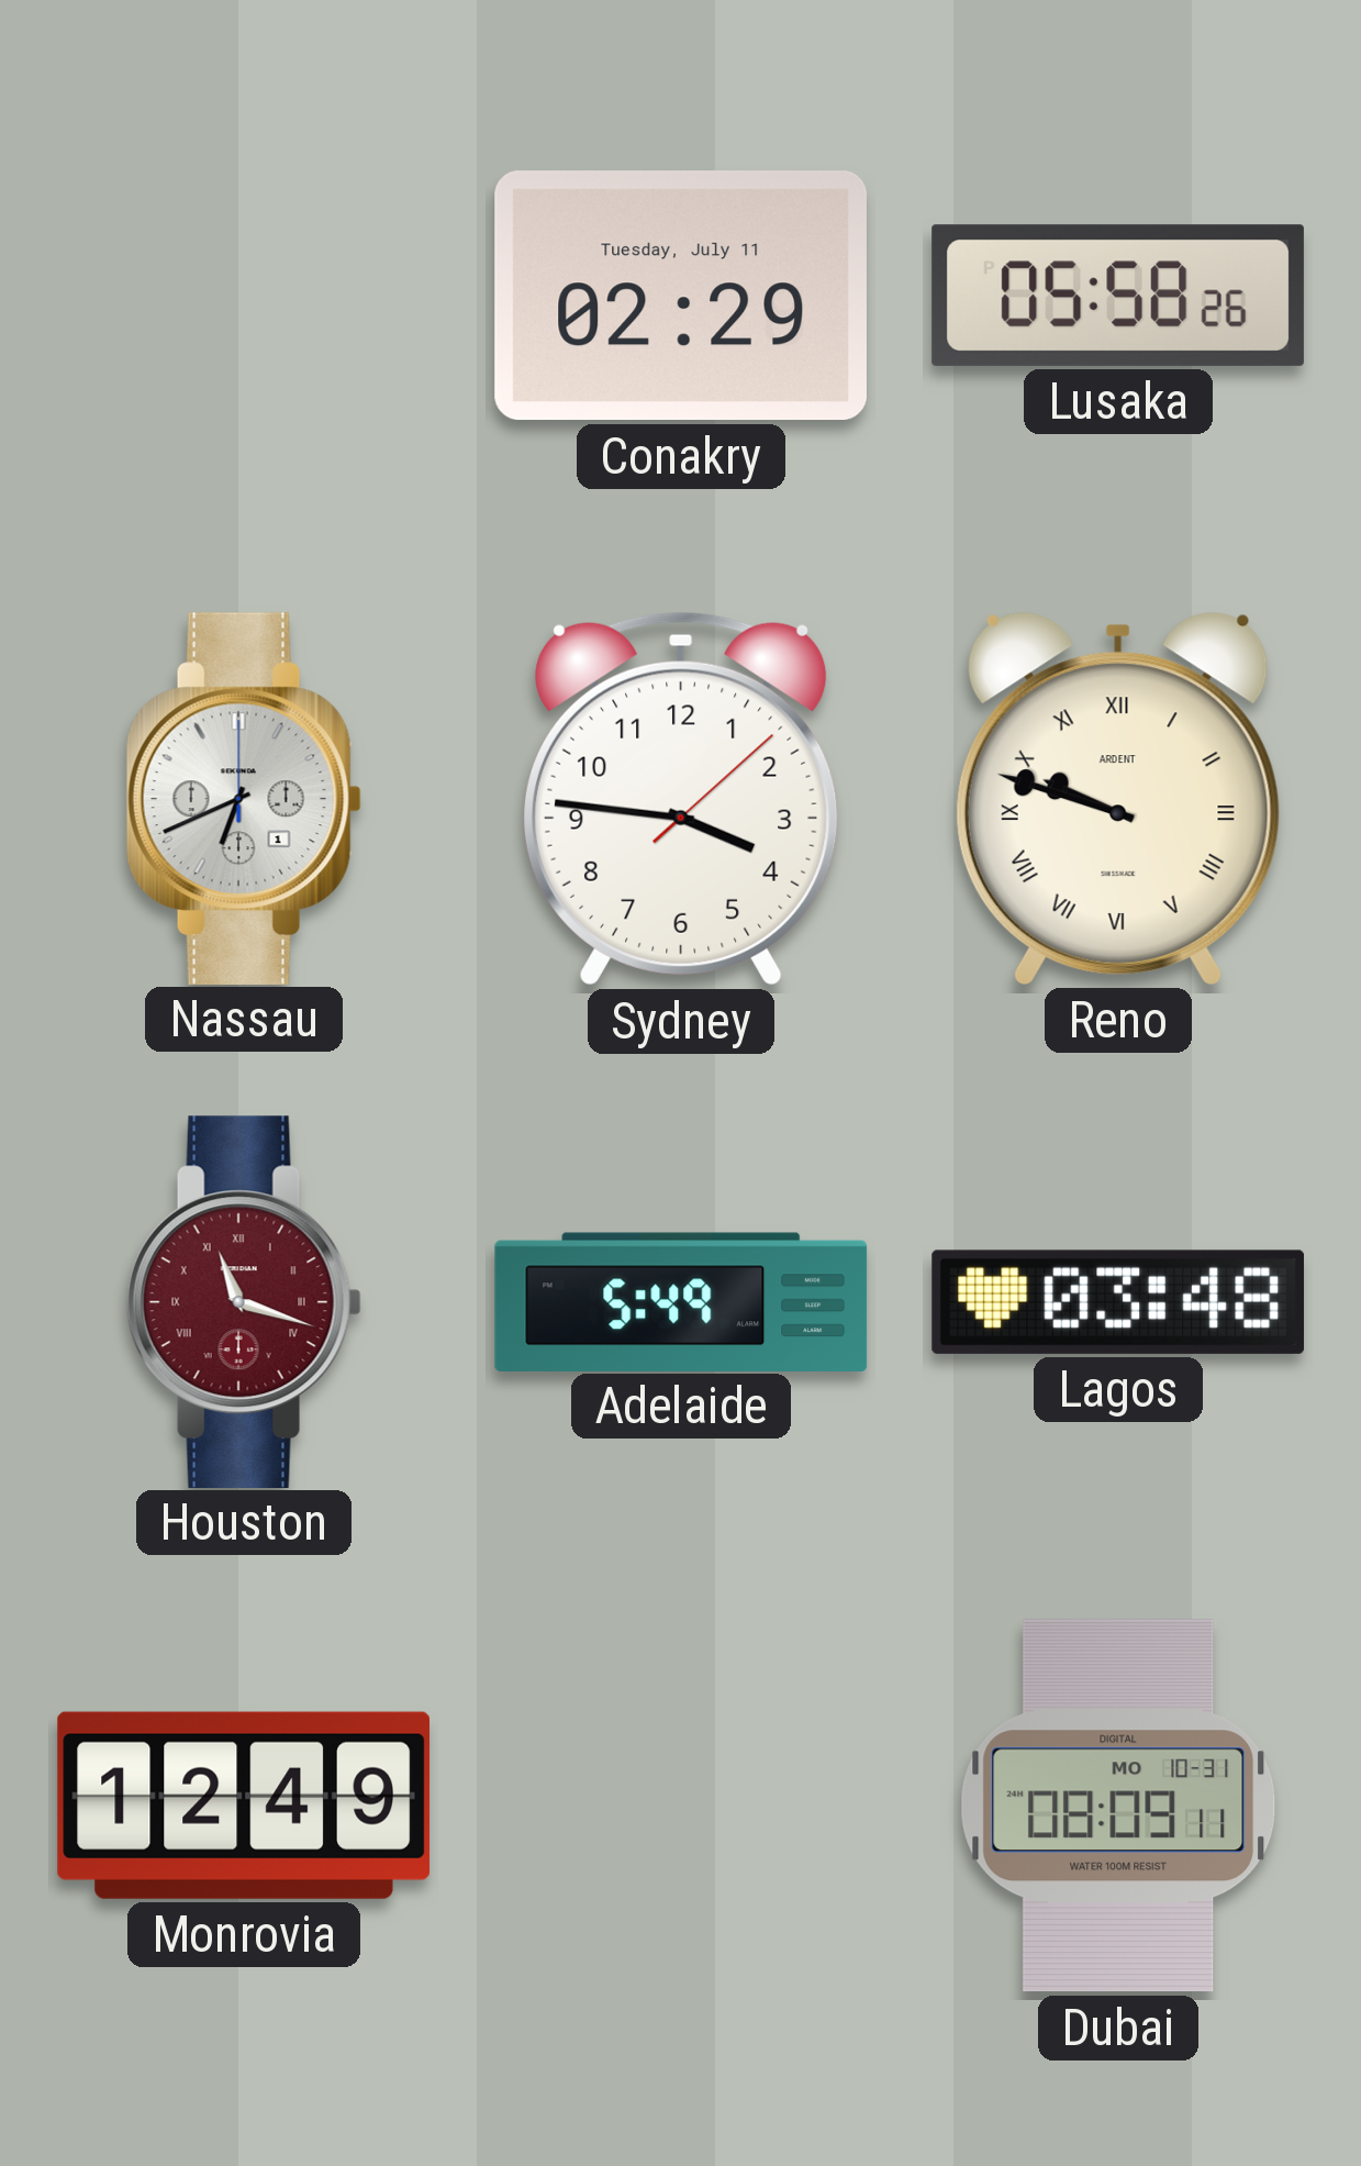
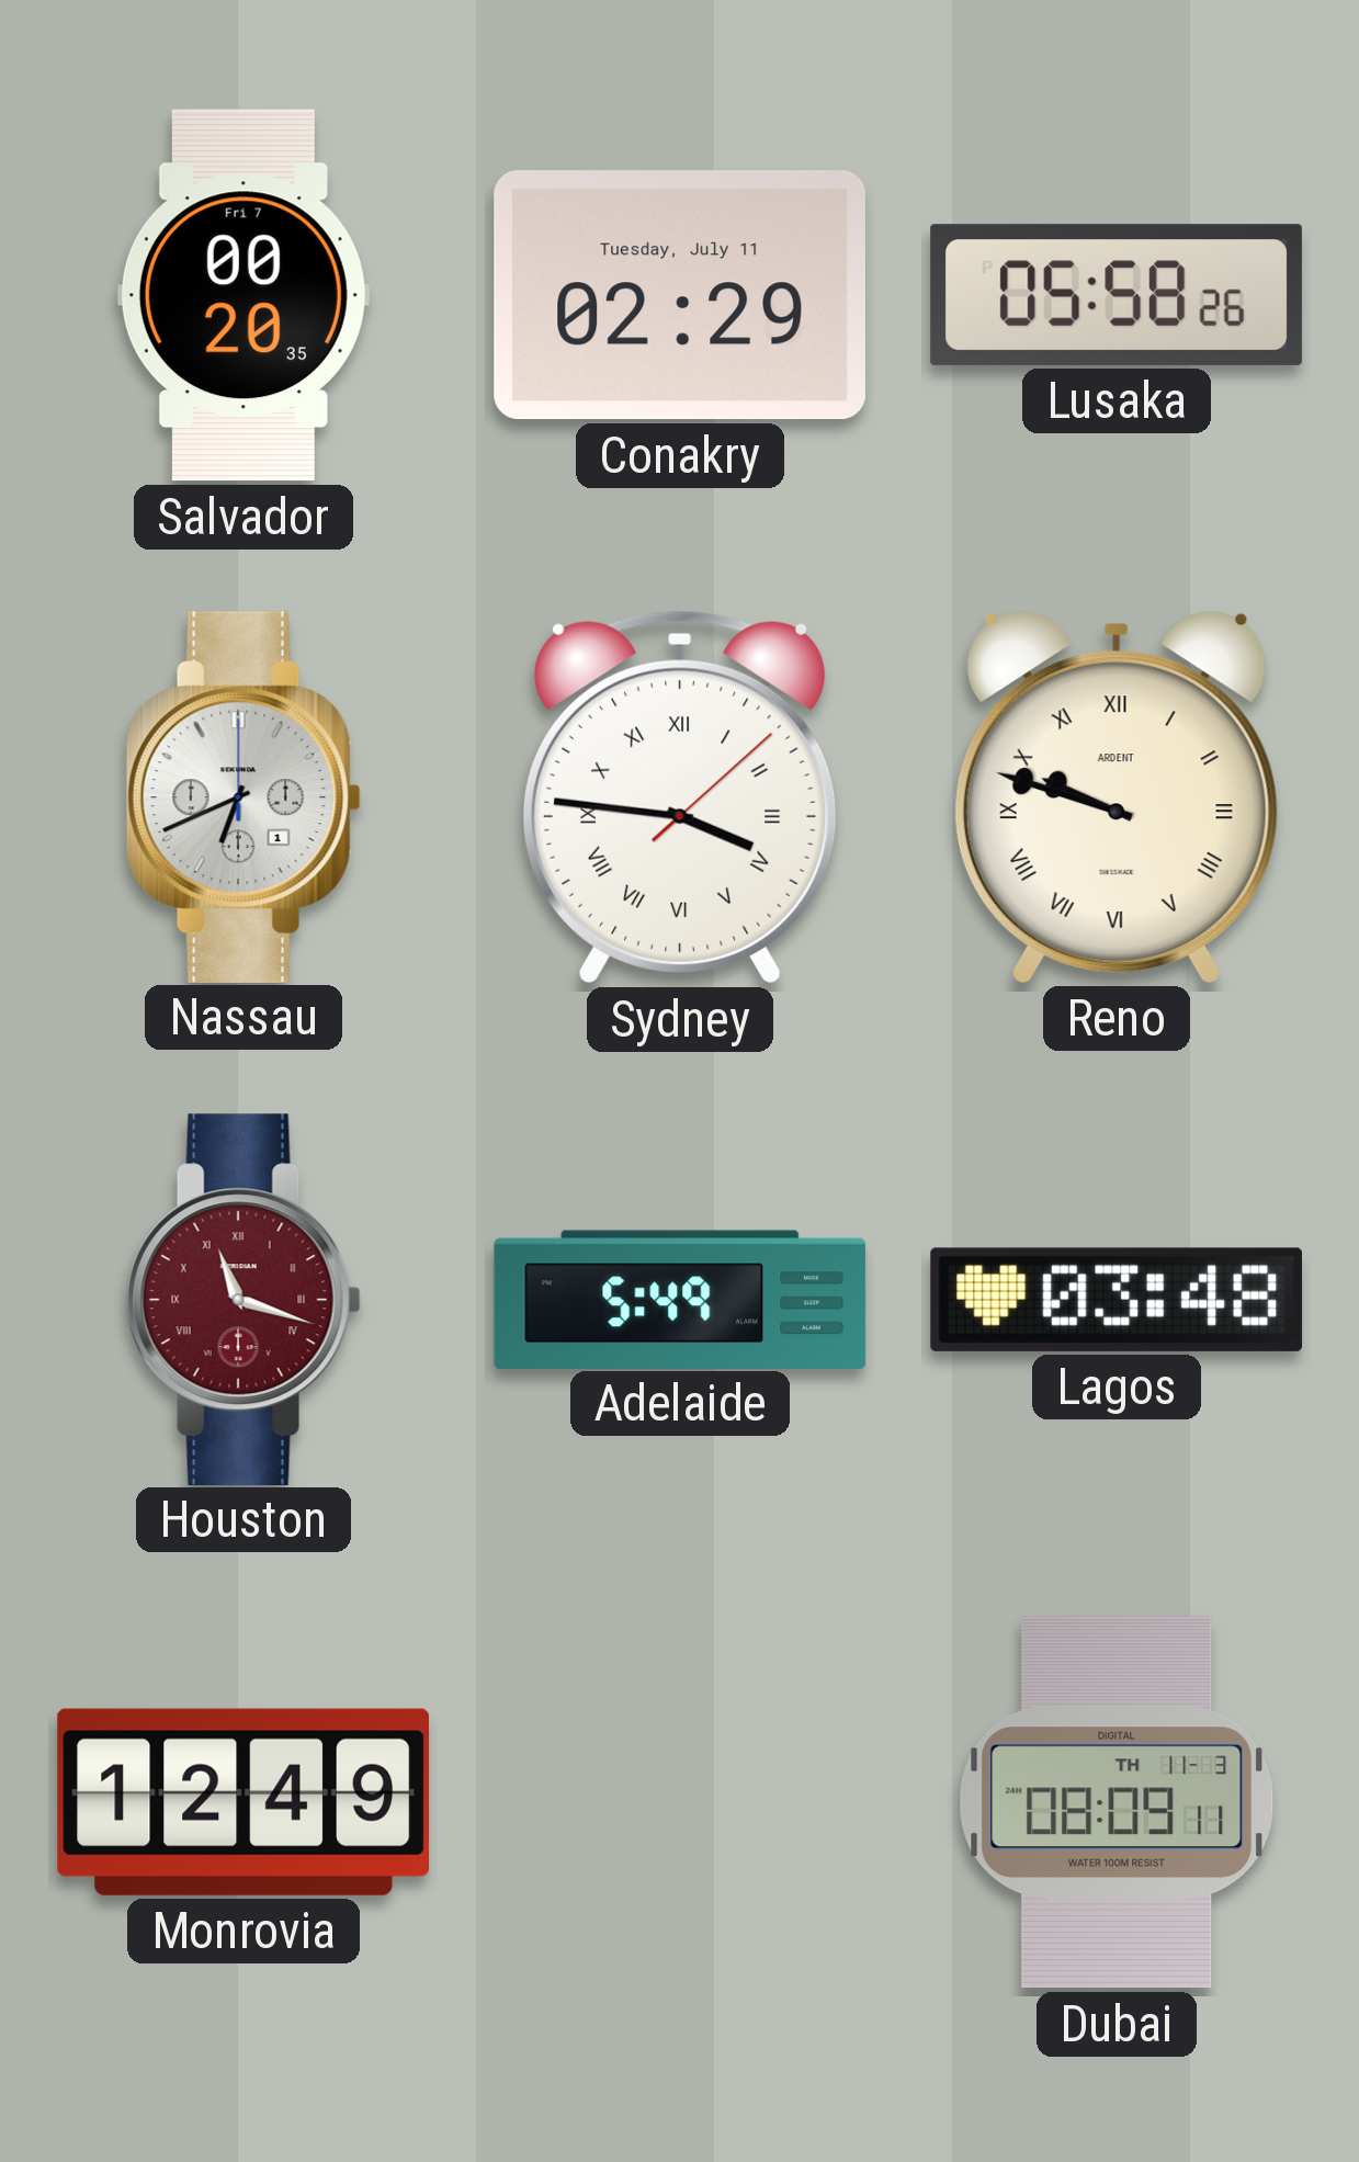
Salvador: none -> 00:20 (244, 295)
Sydney numerals: Arabic -> Roman (680, 797)
Dubai date: MO 10-31 -> TH 11-3 (1117, 1802)
